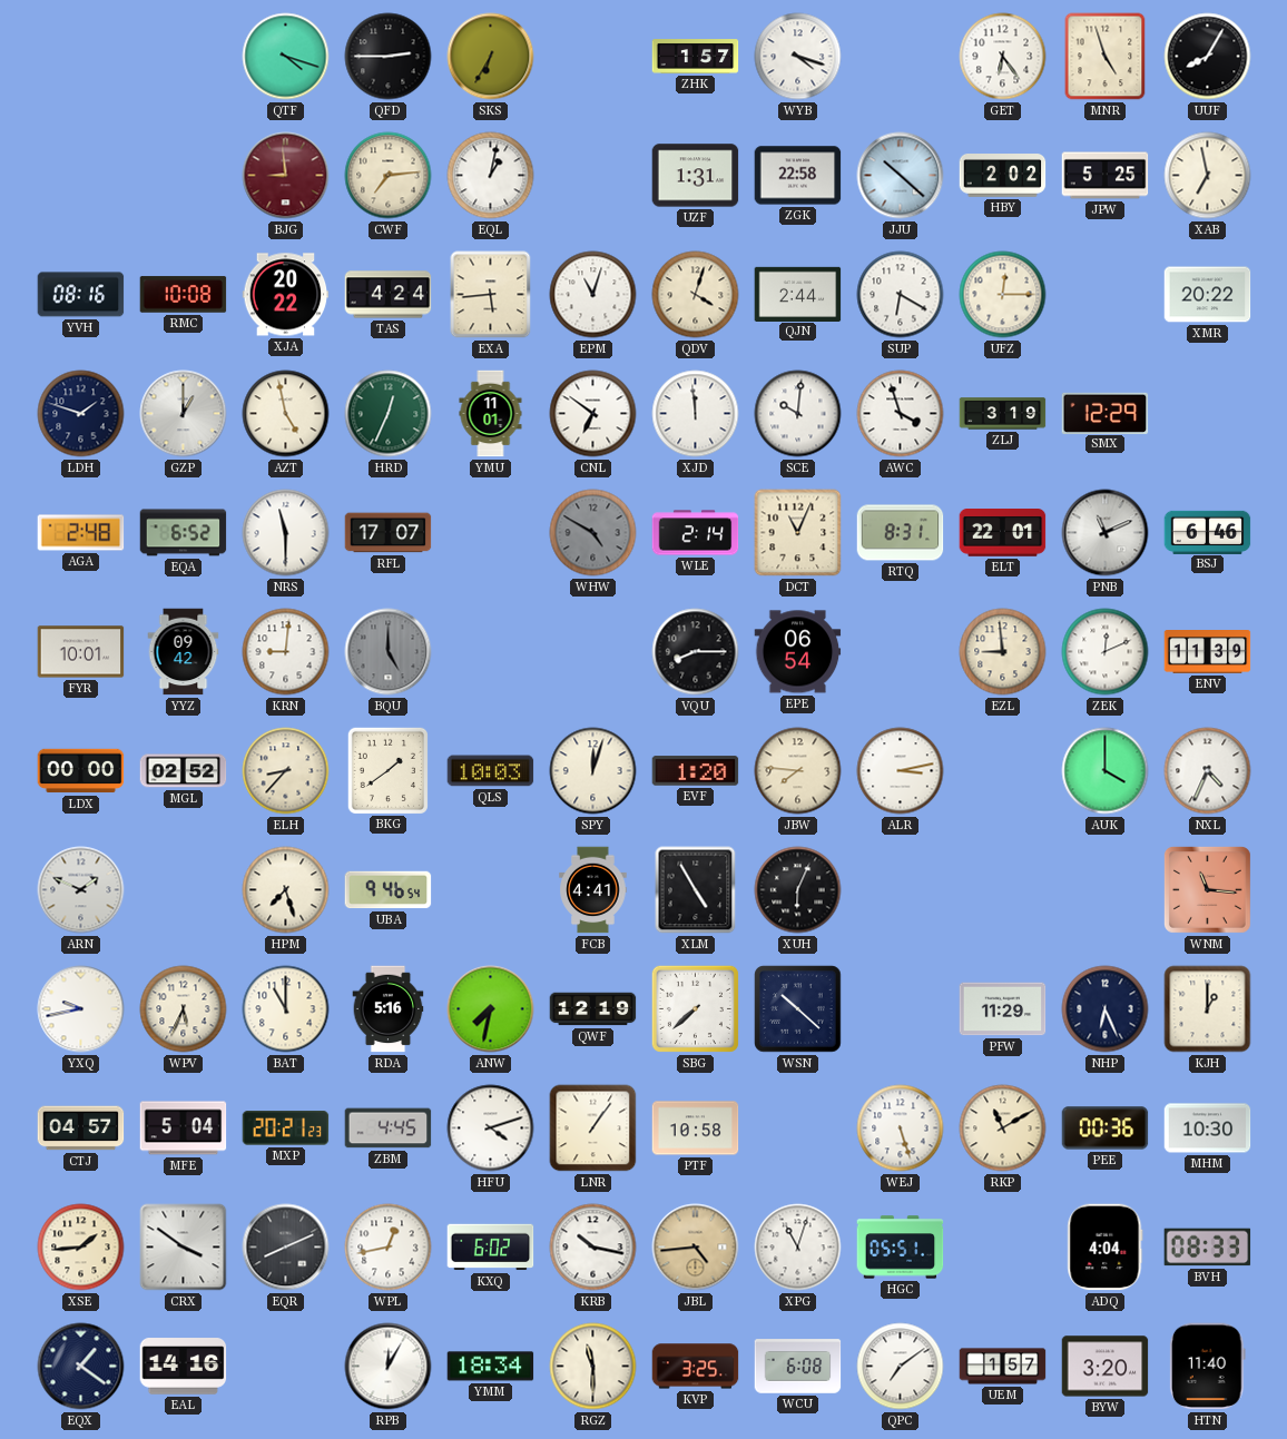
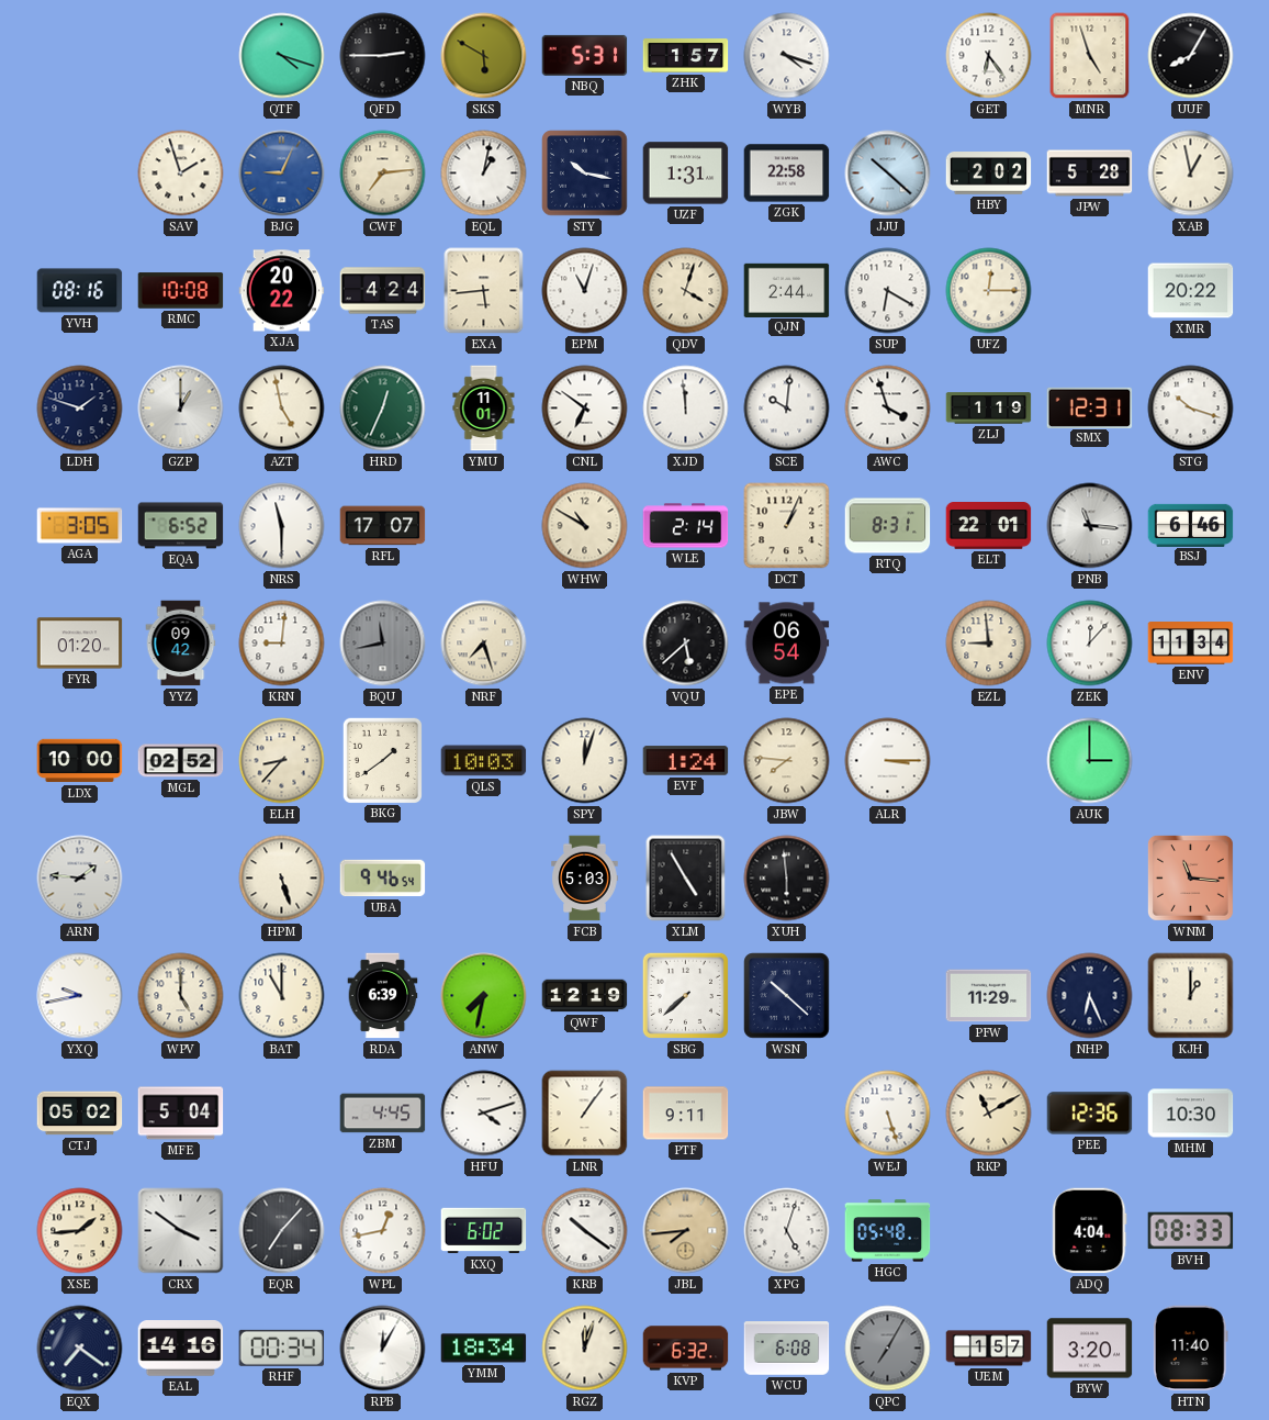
SKS: 6:35 -> 5:50 (484, 56)
NBQ: none -> 5:31 (585, 55)
SAV: none -> 1:57 (181, 174)
BJG: 8:59 -> 9:04 (282, 174)
BJG dial: burgundy -> blue (282, 174)
STY: none -> 10:17 (585, 174)
JPW: 5:25 -> 5:28 (1090, 174)
XAB: 6:58 -> 12:58 (1191, 174)
ZLJ: 3:19 -> 1:19 (989, 409)
SMX: 12:29 -> 12:31 (1090, 407)
STG: none -> 10:18 (1191, 409)
AGA: 2:48 -> 3:05 (80, 526)
WHW: 4:50 -> 10:50 (585, 526)
WHW dial: grey -> cream (585, 526)
DCT: 11:04 -> 1:04 (787, 526)
PNB: 11:11 -> 11:16 (1090, 526)
FYR: 10:01 -> 01:20 (80, 644)
BQU: 5:00 -> 11:43 (383, 644)
NRF: none -> 7:27 (484, 644)
VQU: 8:15 -> 5:38 (686, 644)
ZEK: 12:11 -> 12:07 (1090, 644)
ENV: 11:39 -> 11:34 (1191, 644)
LDX: 00:00 -> 10:00 (80, 761)
EVF: 1:20 -> 1:24 (686, 761)
ALR: 3:13 -> 3:15 (888, 761)
AUK: 4:00 -> 3:00 (1090, 761)
NXL: 4:34 -> none (1208, 771)
ARN: 1:49 -> 1:46 (80, 879)
HPM: 7:27 -> 5:27 (282, 879)
FCB: 4:41 -> 5:03 (585, 879)
XUH: 6:04 -> 5:59 (787, 879)
WPV: 5:34 -> 5:00 (181, 996)
RDA: 5:16 -> 6:39 (383, 996)
CTJ: 04:57 -> 05:02 (80, 1114)
MXP: 20:21 -> none (286, 1128)
PTF: 10:58 -> 9:11 (686, 1114)
PEE: 00:36 -> 12:36 (1090, 1114)
EQR: 8:11 -> 7:07 (282, 1231)
KRB: 10:17 -> 10:21 (585, 1231)
JBL: 4:44 -> 7:44 (686, 1231)
XPG: 11:03 -> 5:03 (787, 1231)
HGC: 05:51 -> 05:48 (888, 1231)
EQX: 1:21 -> 7:21 (80, 1349)
RHF: none -> 00:34 (282, 1348)
RGZ: 11:30 -> 12:03 (585, 1349)
KVP: 3:25 -> 6:32 (686, 1349)
QPC: 7:09 -> 7:05 (888, 1349)
QPC dial: white -> grey (888, 1349)
